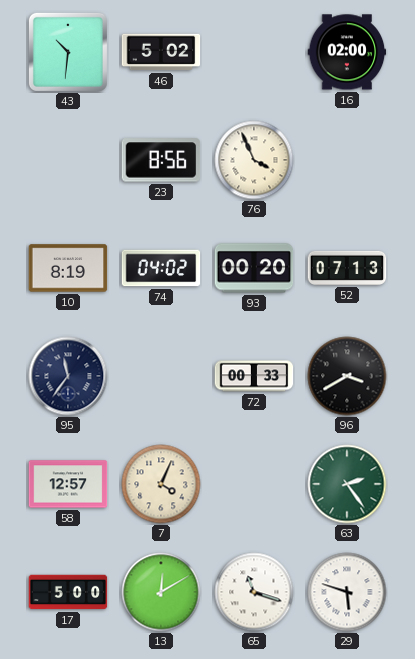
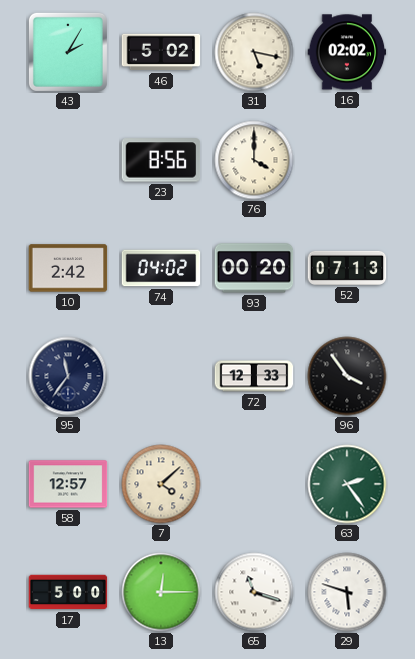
43: 10:31 -> 2:05 (68, 52)
31: none -> 5:17 (254, 52)
16: 02:00 -> 02:02 (347, 52)
76: 3:56 -> 4:00 (254, 160)
10: 8:19 -> 2:42 (68, 268)
72: 00:33 -> 12:33 (254, 376)
96: 3:40 -> 3:54 (347, 376)
7: 4:04 -> 4:08 (161, 484)
13: 12:10 -> 12:15 (161, 592)
